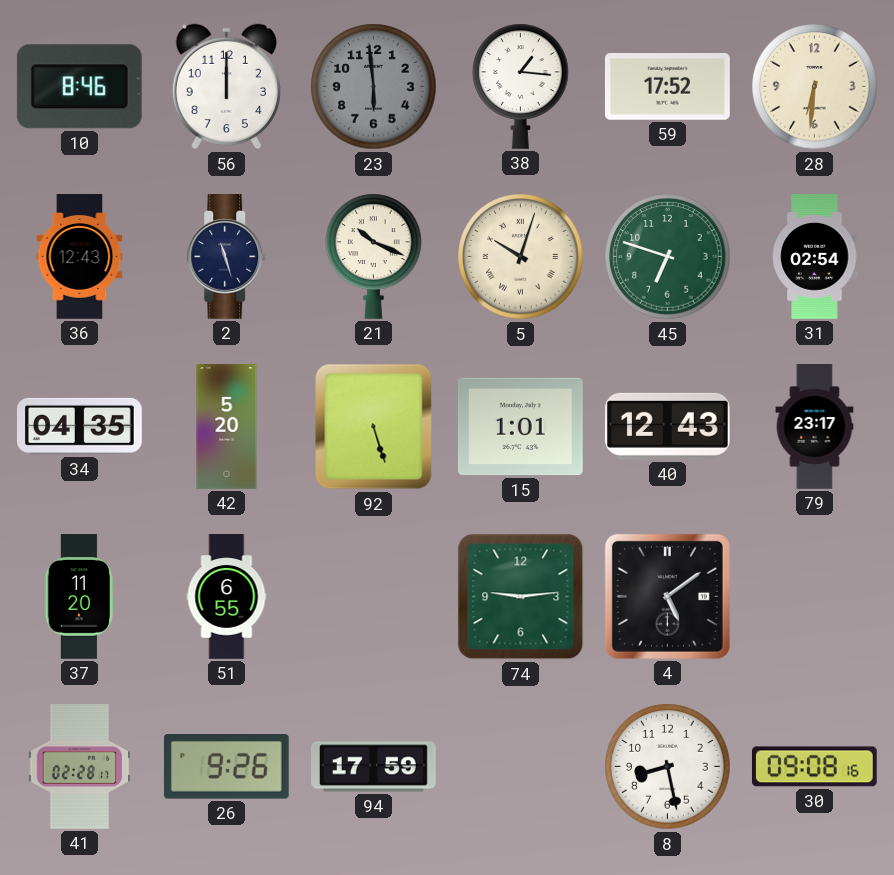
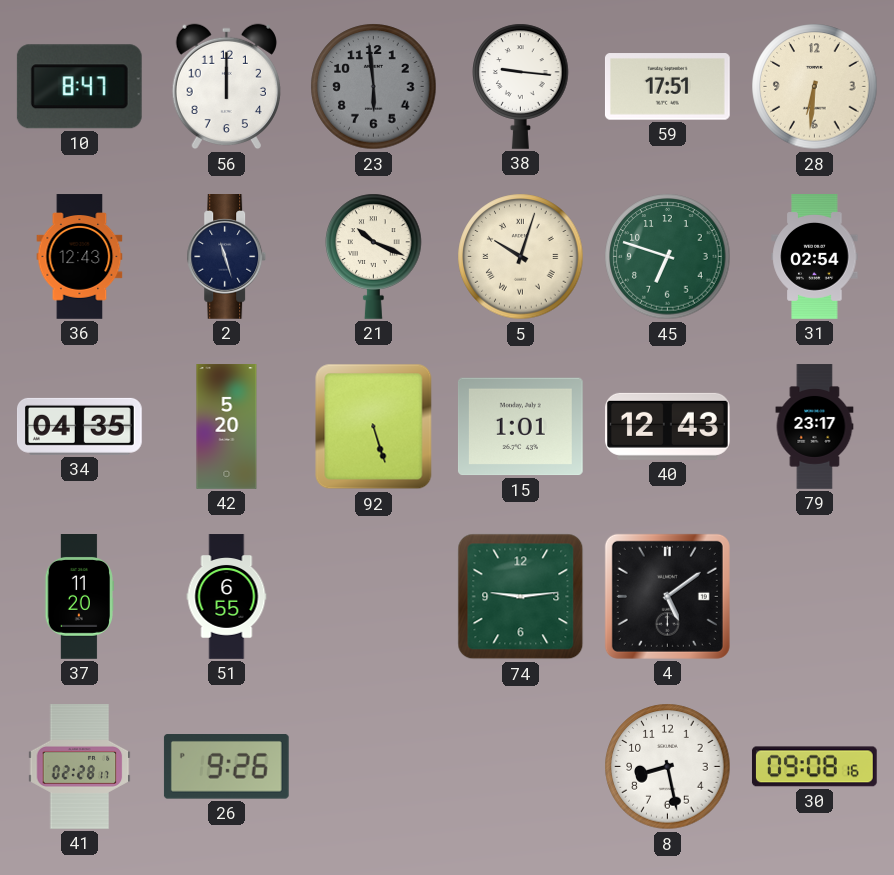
10: 8:46 -> 8:47 (79, 87)
38: 1:16 -> 9:16 (521, 86)
59: 17:52 -> 17:51 (667, 87)
94: 17:59 -> none (374, 767)
